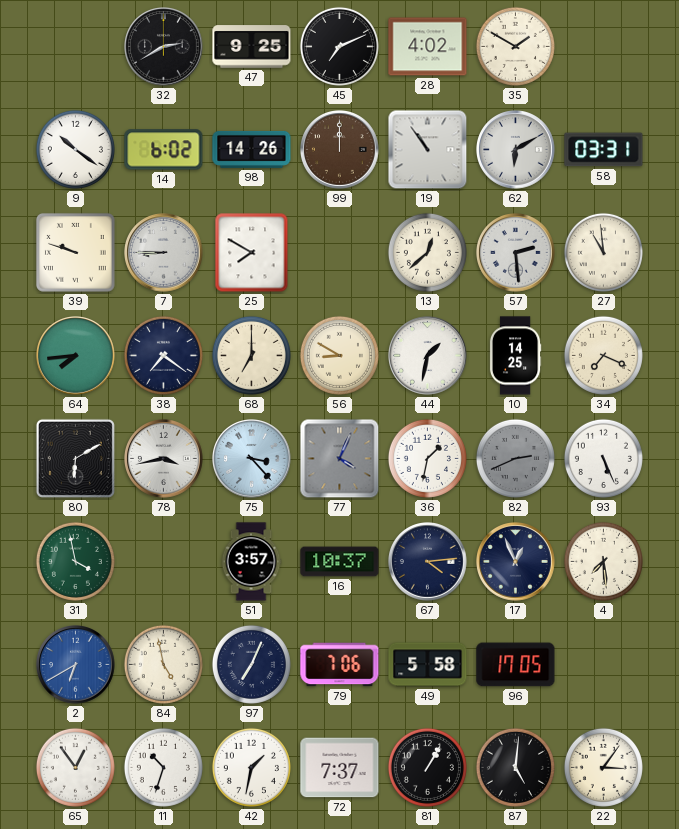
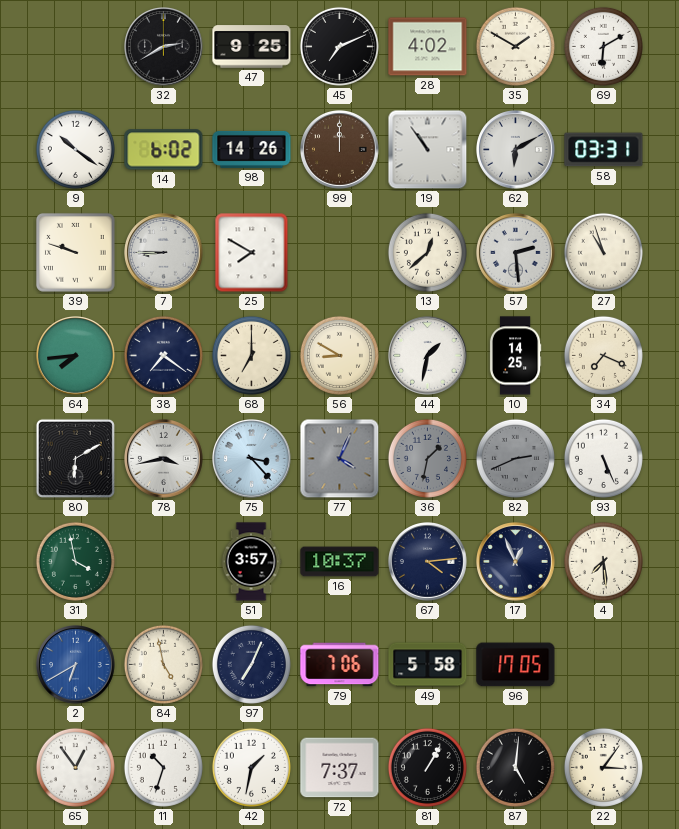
69: none -> 6:10 (603, 46)
27: 10:59 -> 10:57 (603, 252)
36 dial: white -> grey (427, 458)
